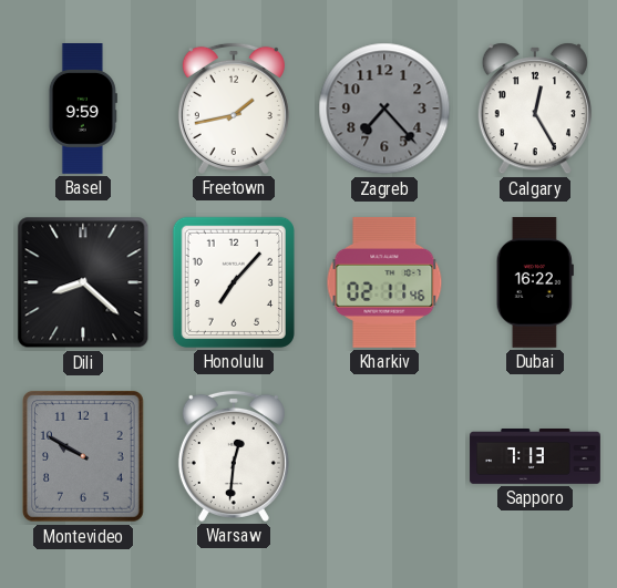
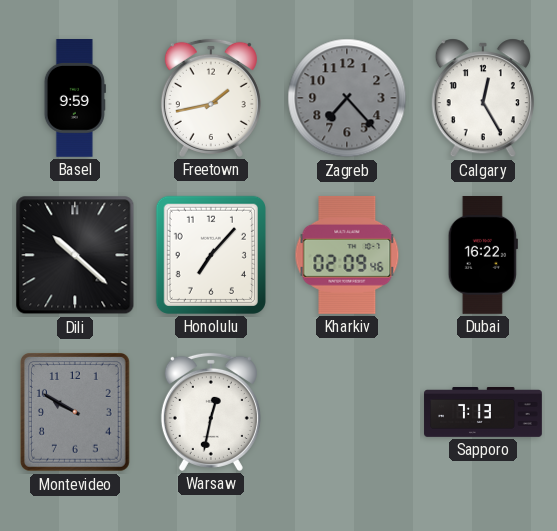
Dili: 8:22 -> 10:22 (75, 255)
Kharkiv: 02:11 -> 02:09 (347, 255)
Warsaw: 12:31 -> 12:32 (211, 412)
